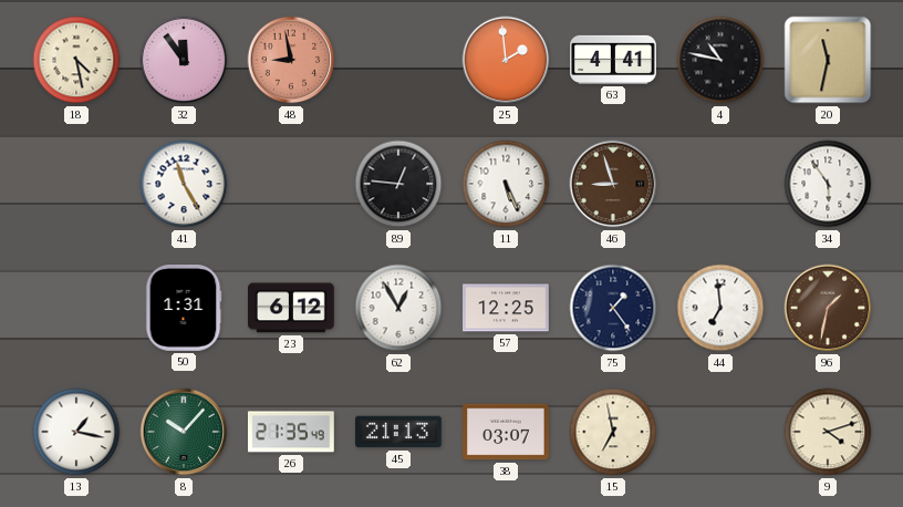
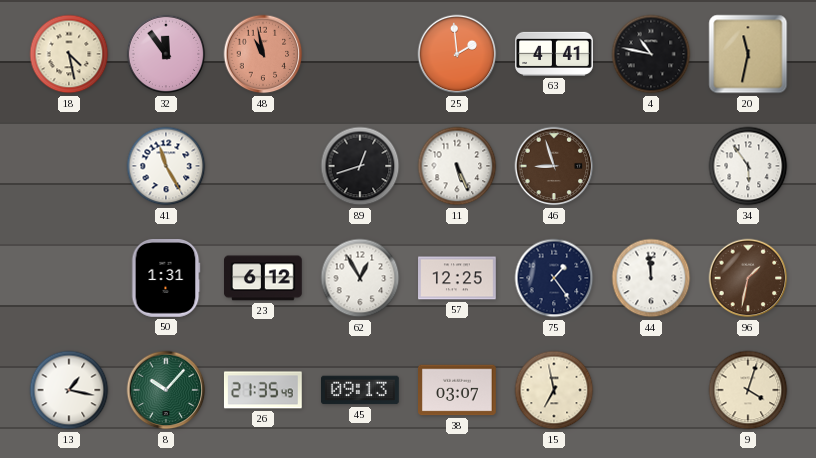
48: 8:58 -> 10:58 (263, 54)
89: 12:46 -> 12:42 (360, 166)
44: 6:59 -> 11:59 (651, 278)
45: 21:13 -> 09:13 (361, 390)
9: 4:12 -> 4:03 (748, 390)
